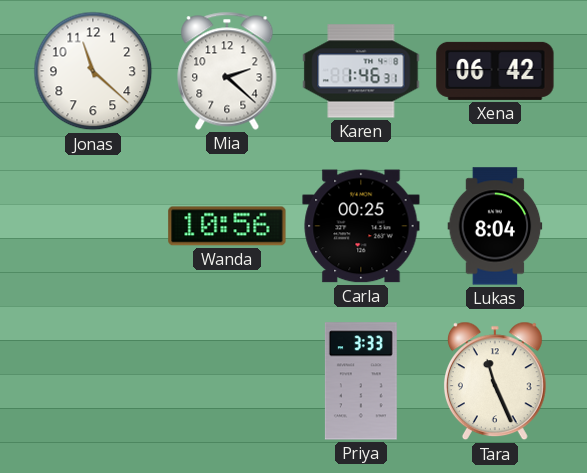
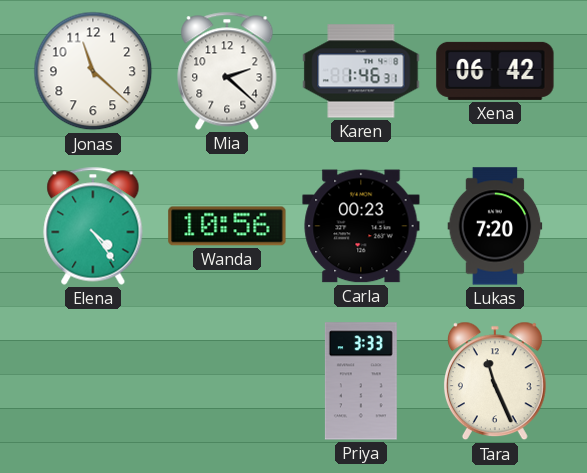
Elena: none -> 4:24 (93, 226)
Carla: 00:25 -> 00:23 (361, 226)
Lukas: 8:04 -> 7:20 (495, 226)
